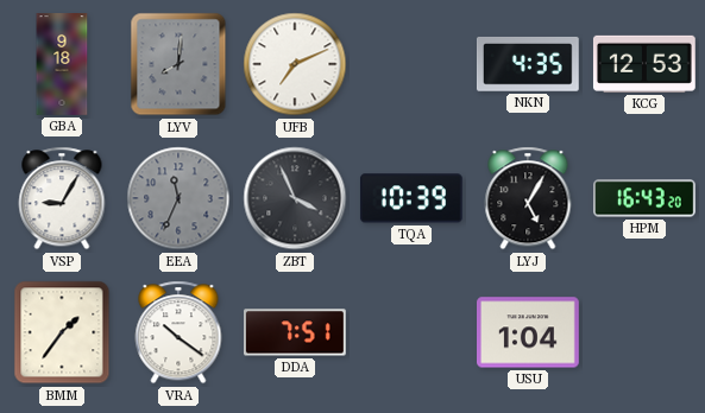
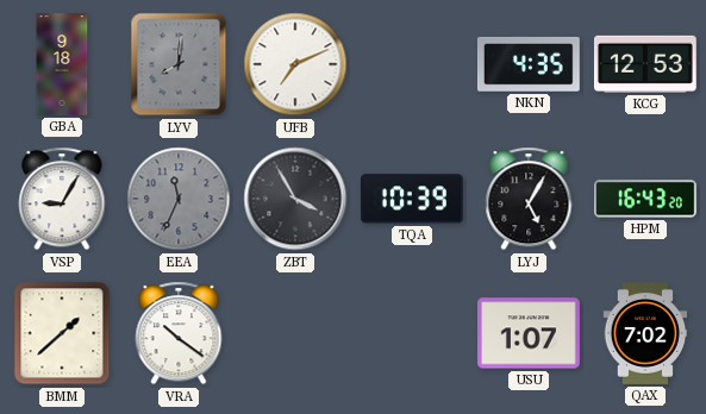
ZBT: 3:56 -> 3:55 (295, 199)
BMM: 1:36 -> 1:38 (62, 333)
DDA: 7:51 -> none (296, 332)
USU: 1:04 -> 1:07 (530, 333)
QAX: none -> 7:02 (645, 334)
